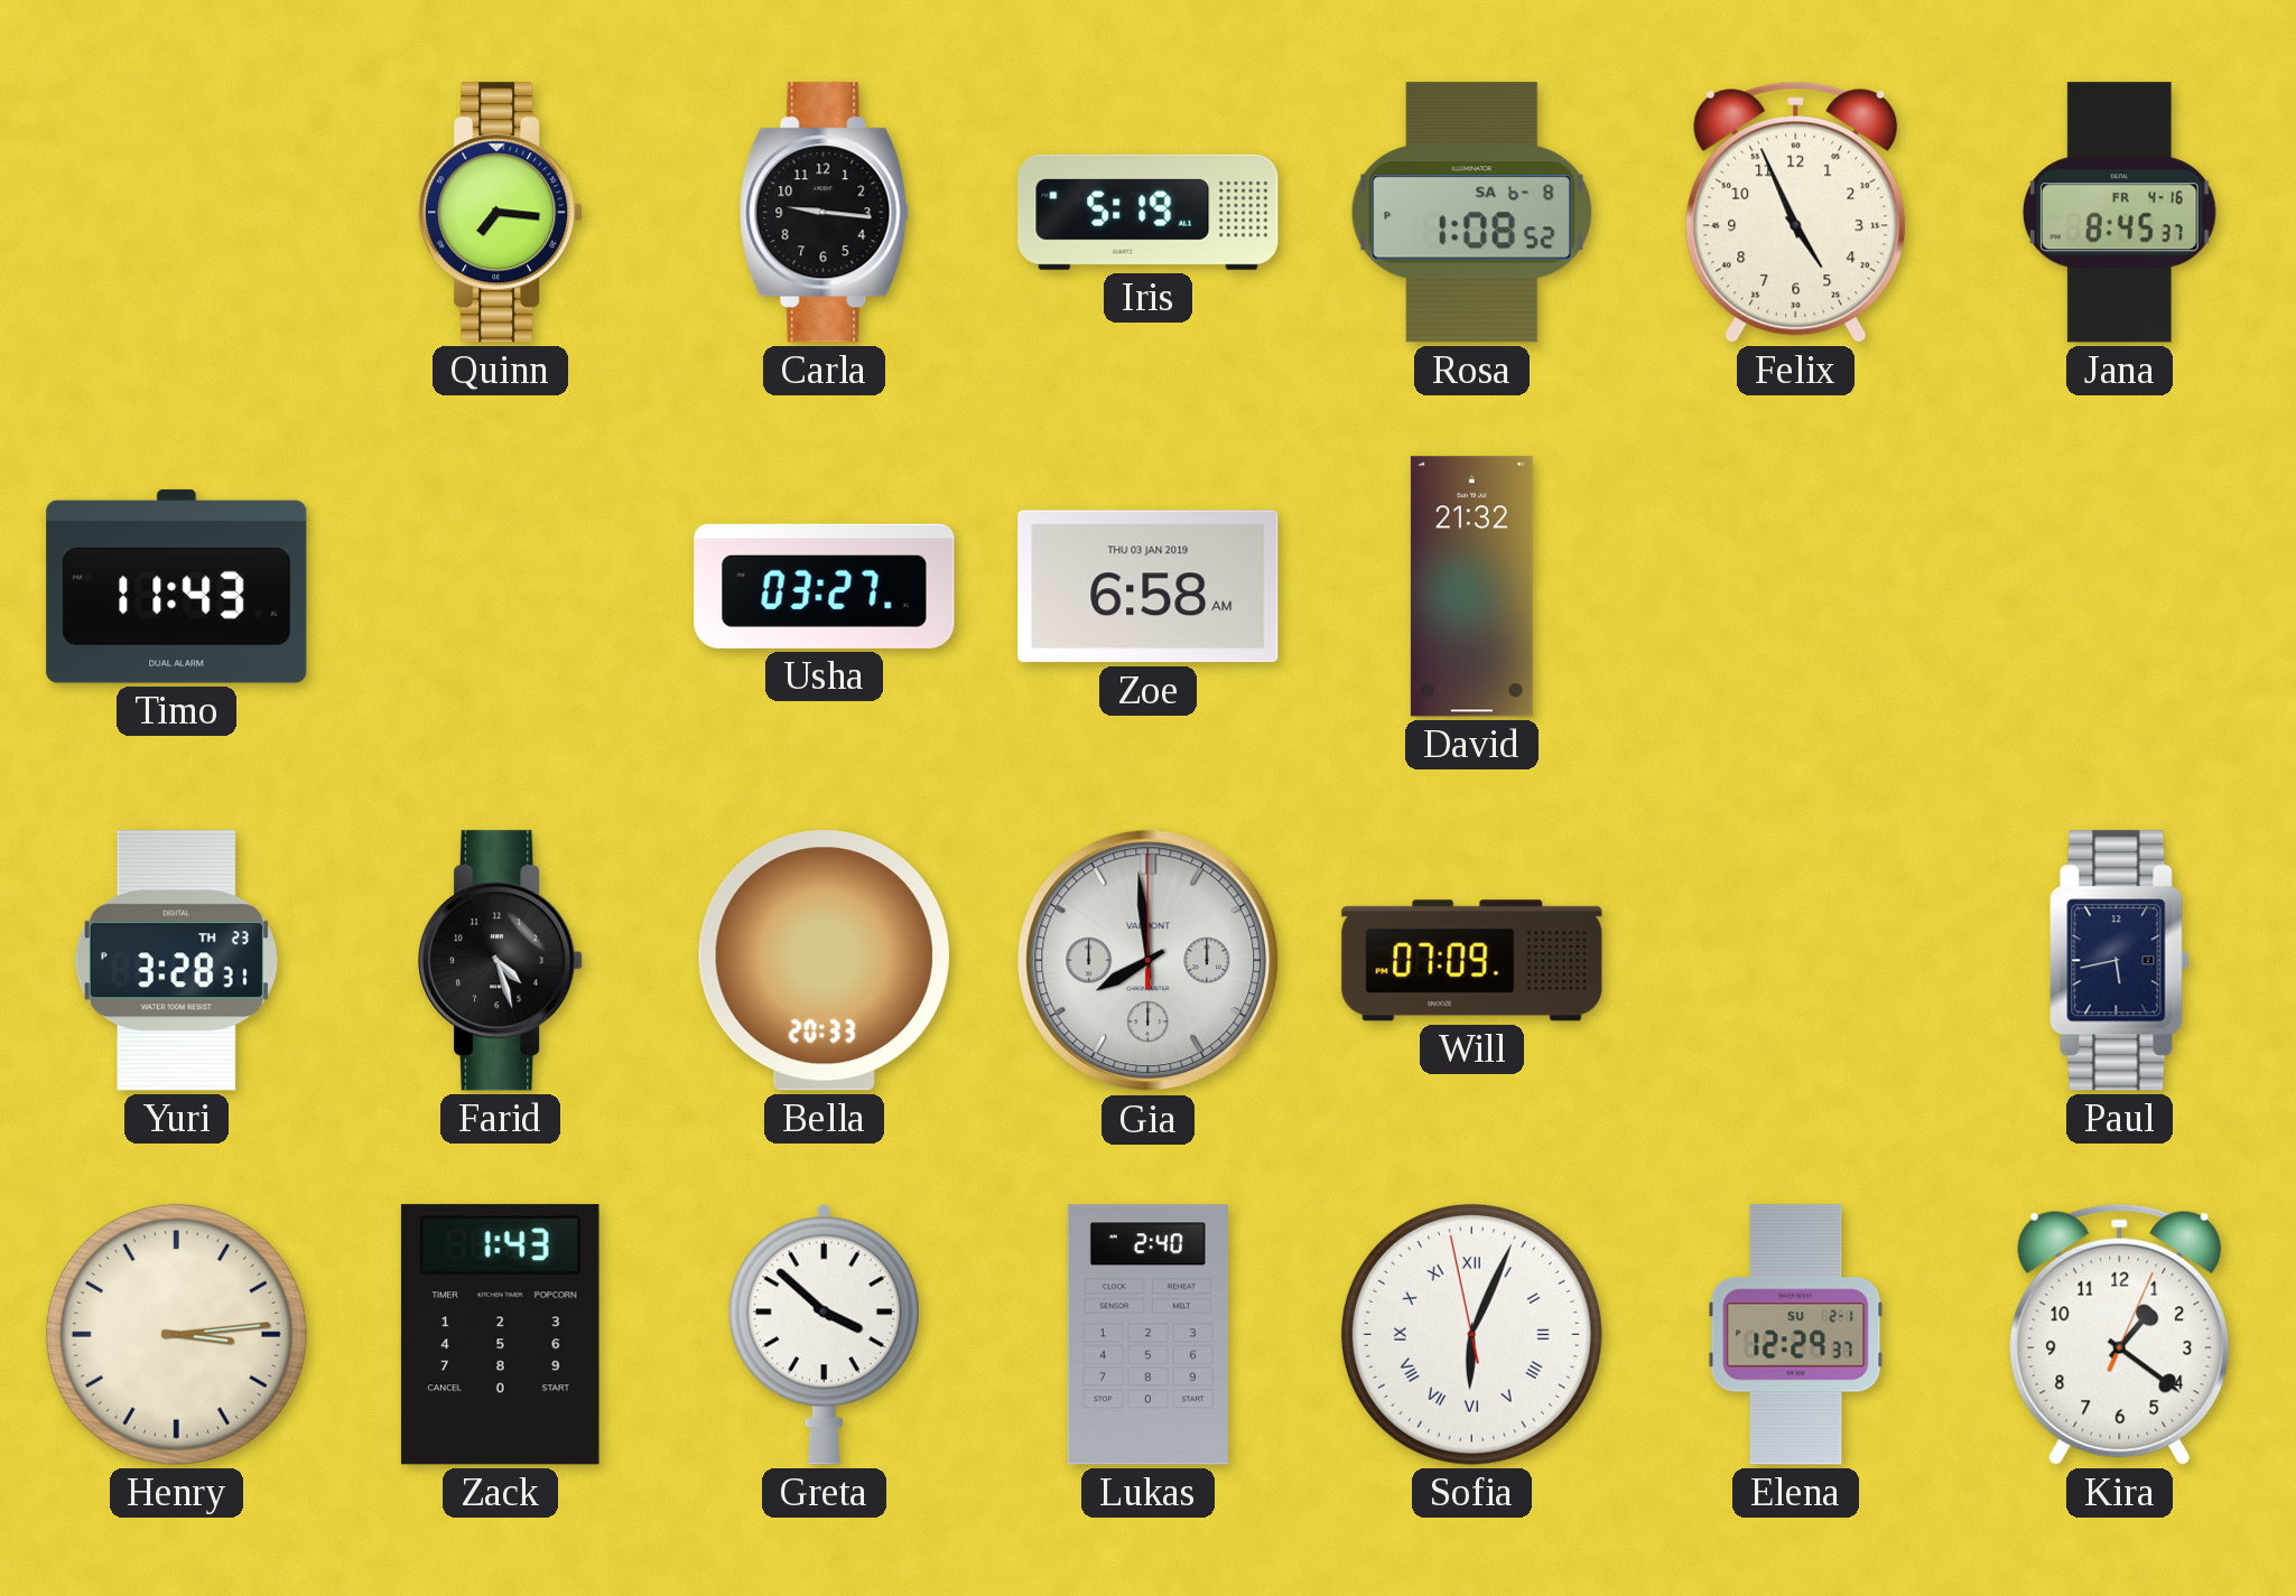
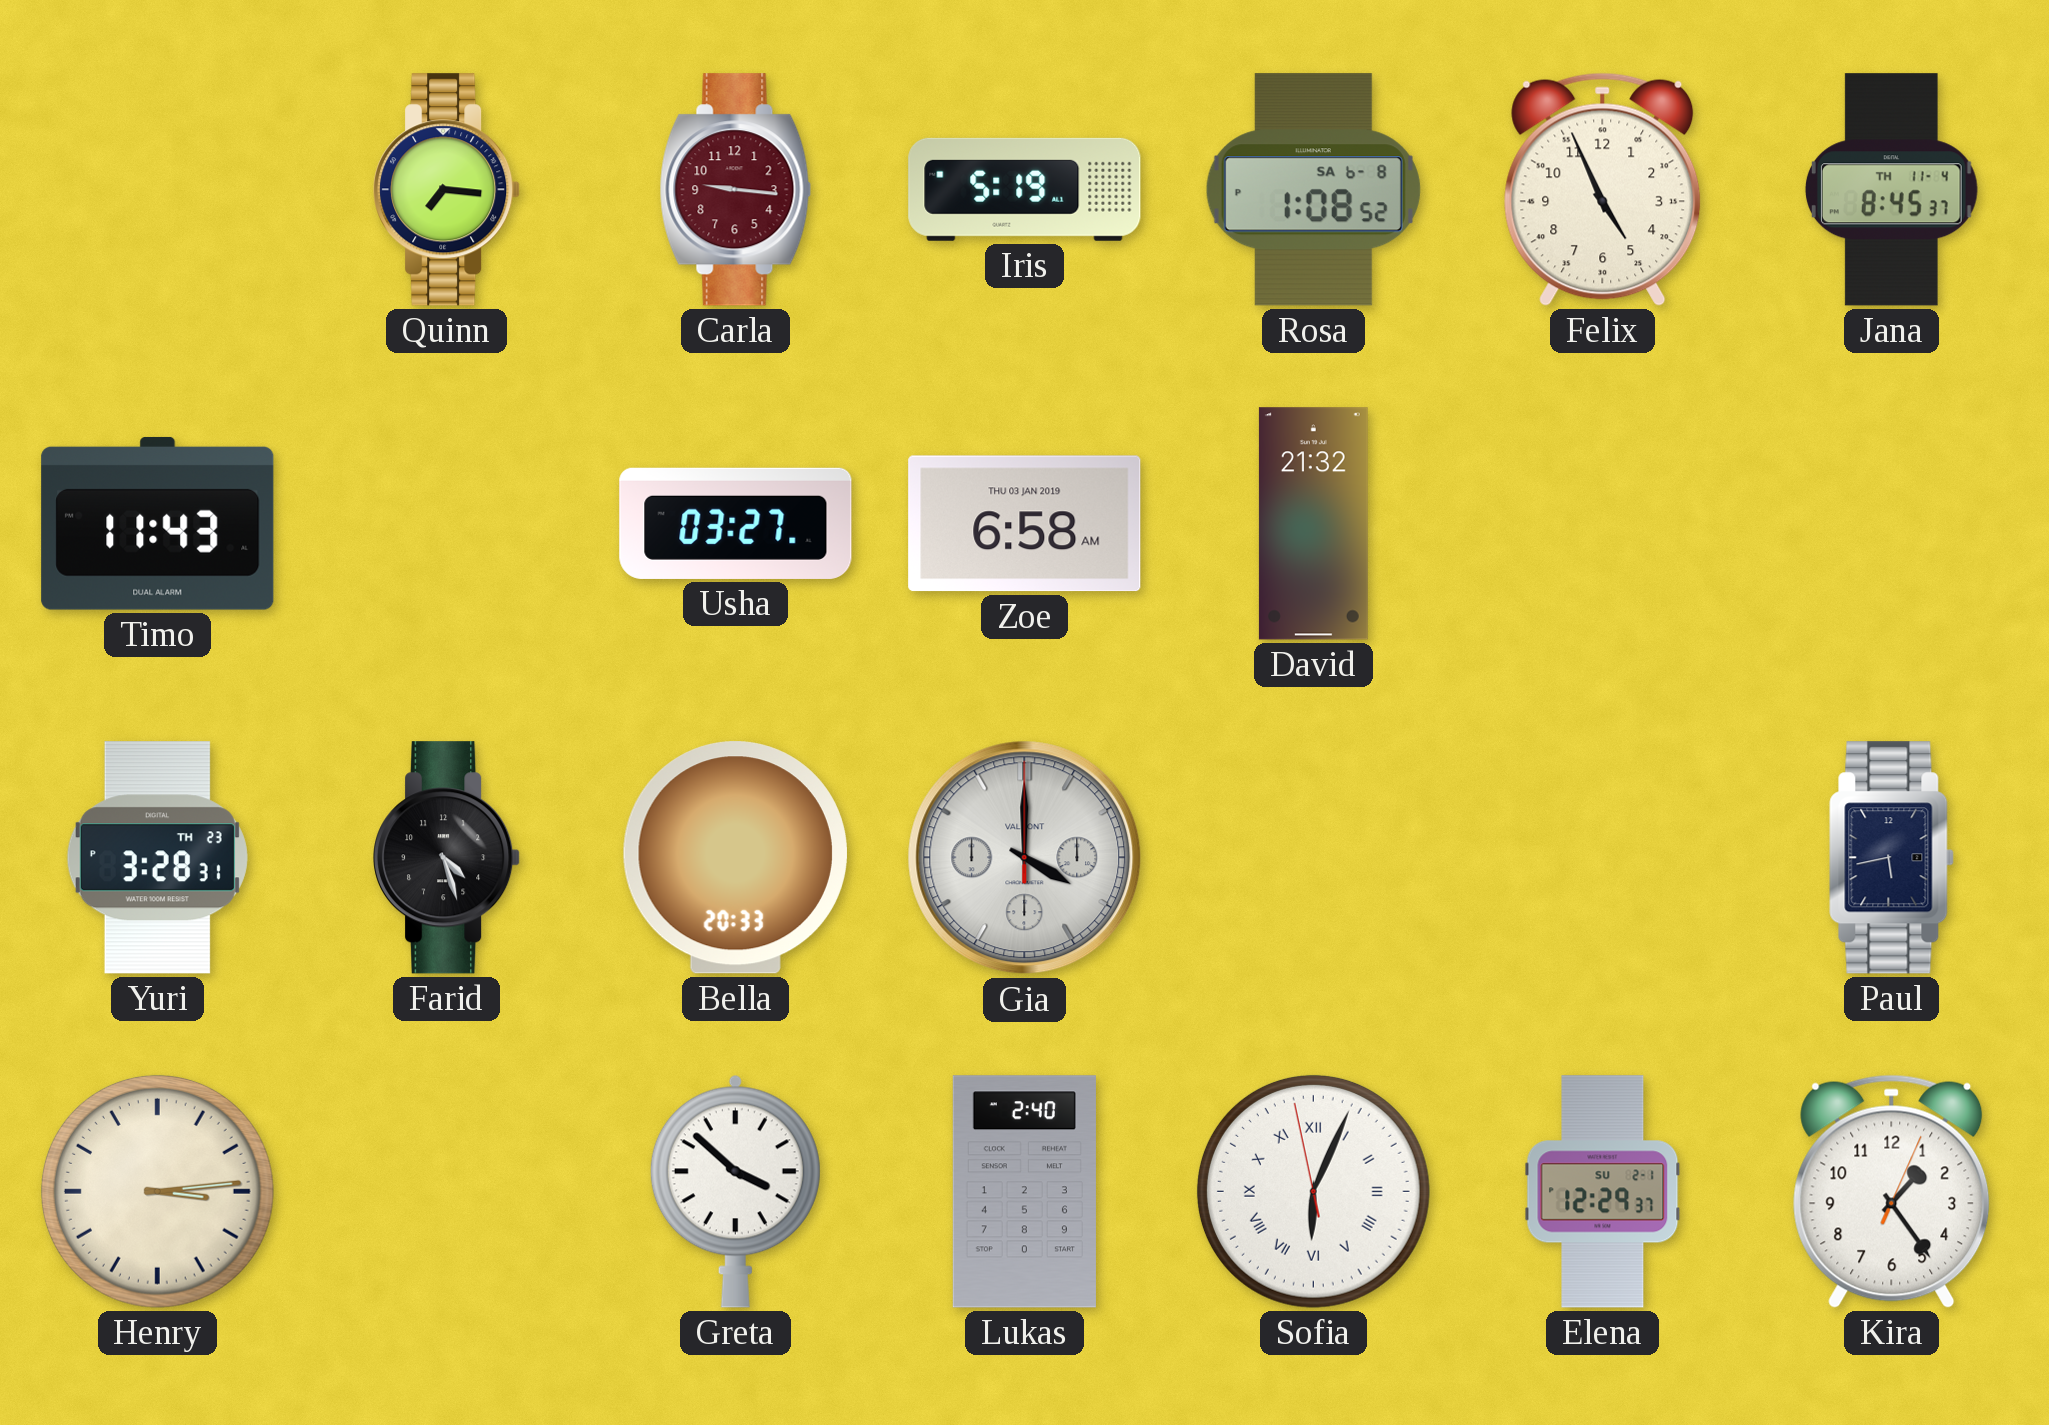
Carla dial: black -> burgundy (736, 190)
Jana date: FR 4-16 -> TH 11-4 (1891, 190)
Gia: 7:59 -> 4:00 (1025, 858)
Will: 07:09 -> none (1472, 961)
Zack: 1:43 -> none (500, 1335)
Kira: 1:21 -> 1:24 (1892, 1191)
